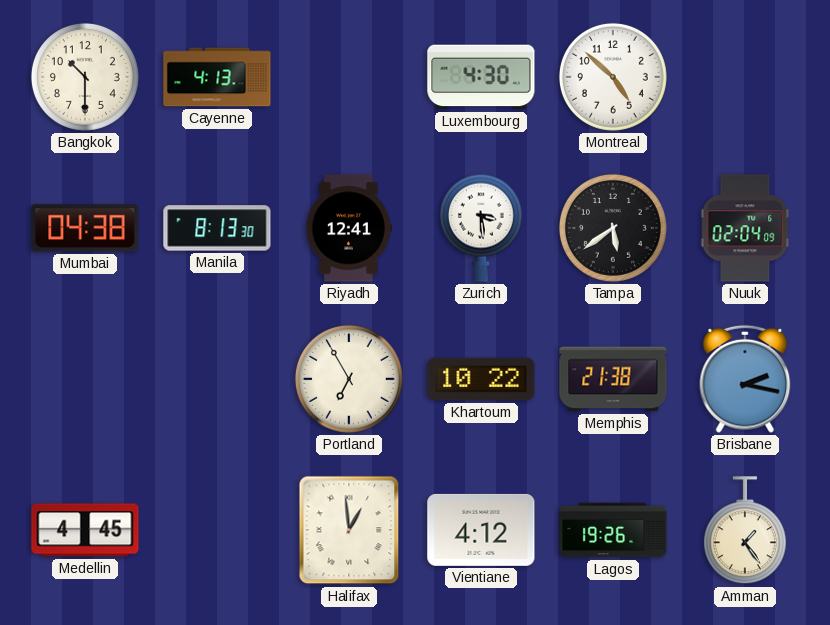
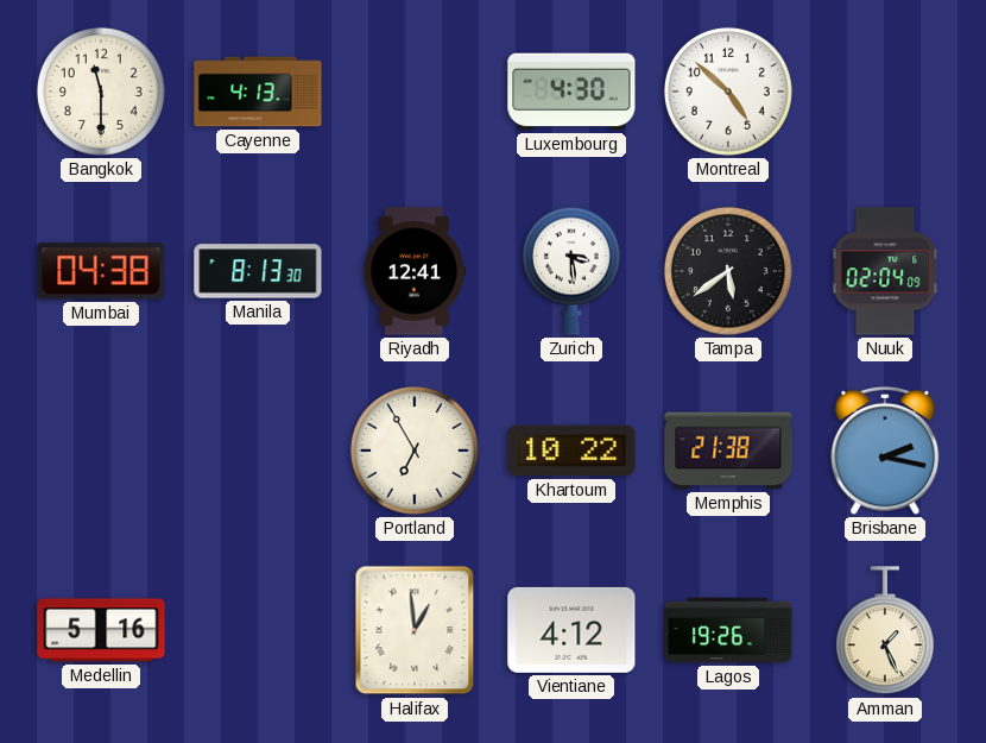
Bangkok: 10:30 -> 11:30 (101, 92)
Medellin: 4:45 -> 5:16 (101, 630)
Amman: 1:24 -> 1:26 (885, 631)
